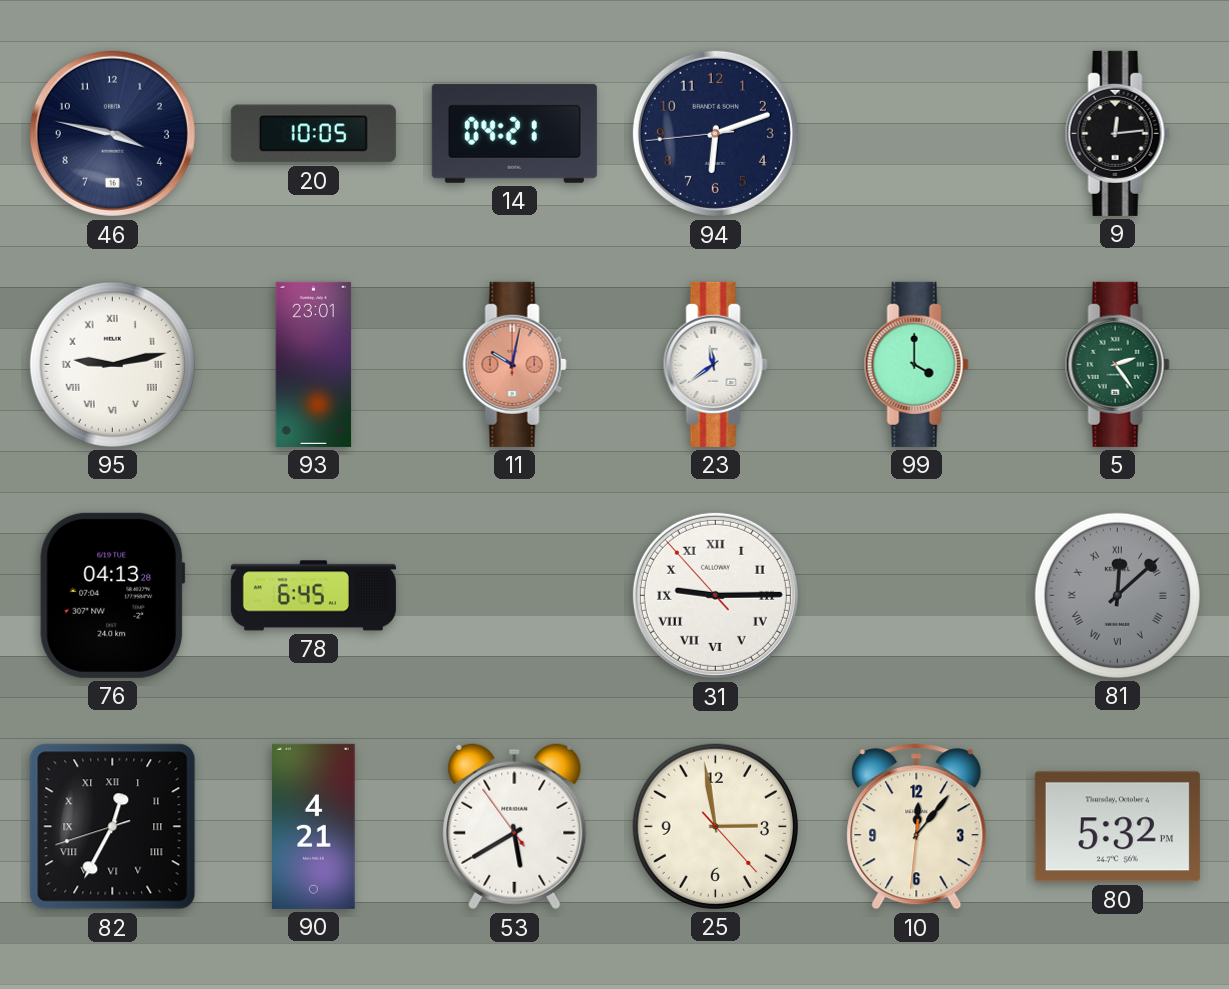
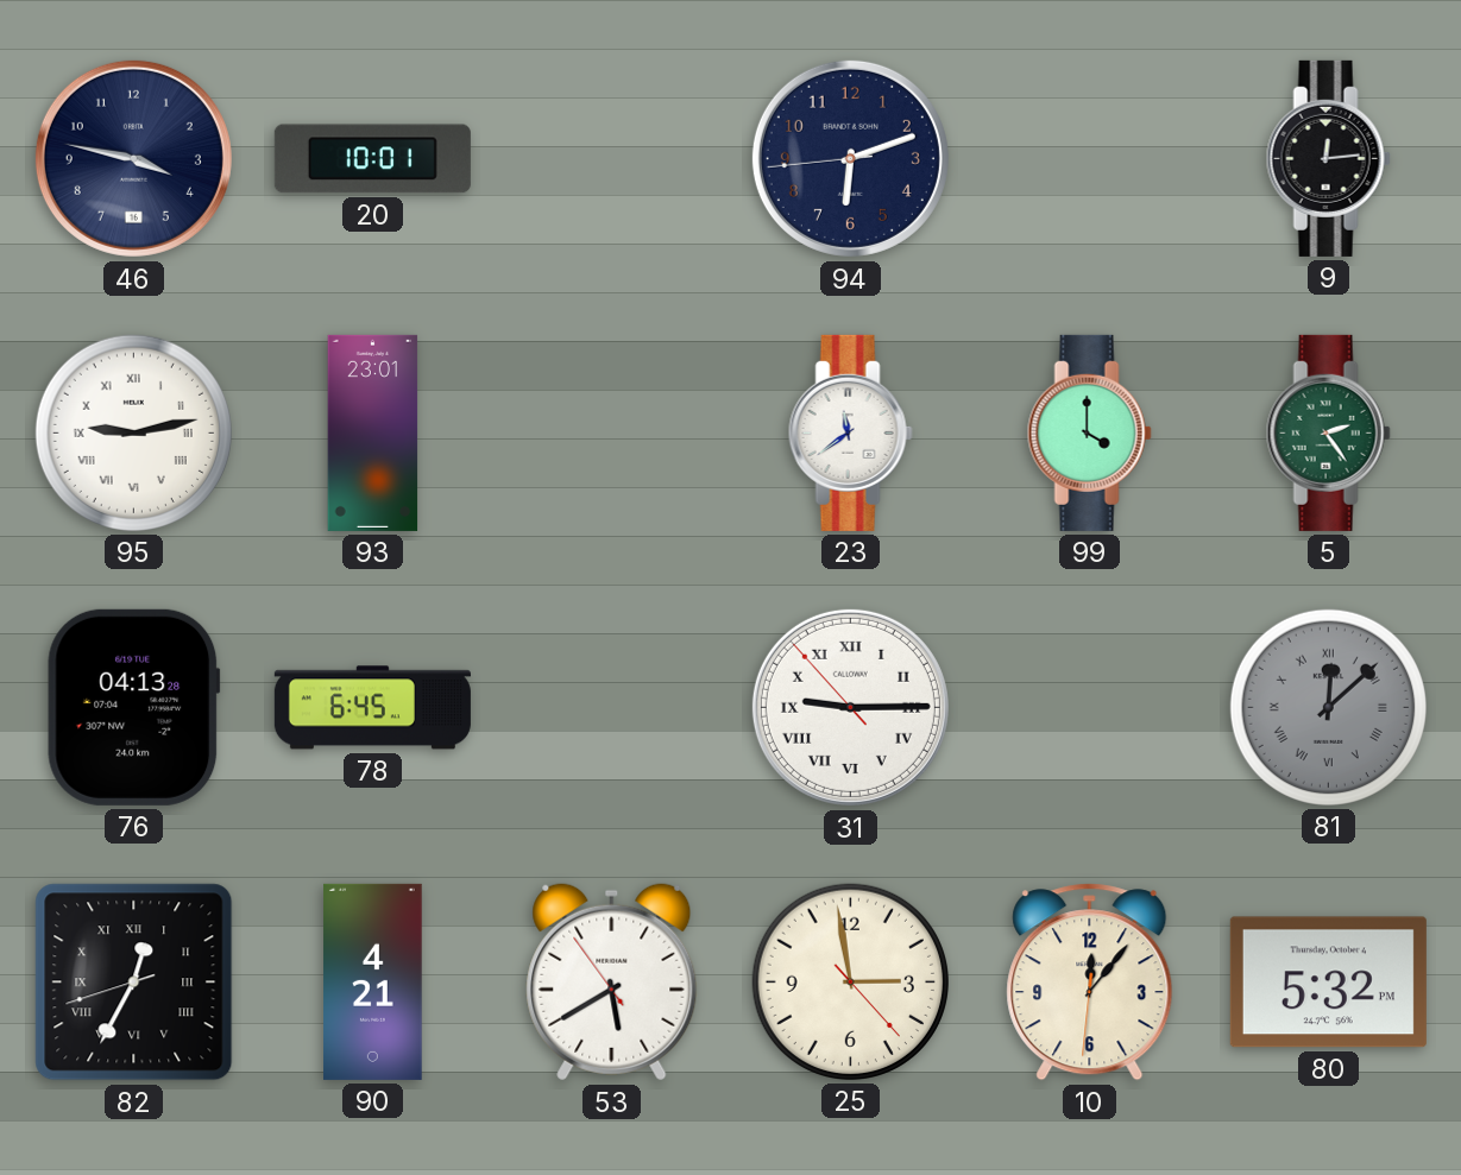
20: 10:05 -> 10:01 (372, 159)
14: 04:21 -> none (514, 133)
11: 10:02 -> none (514, 364)
